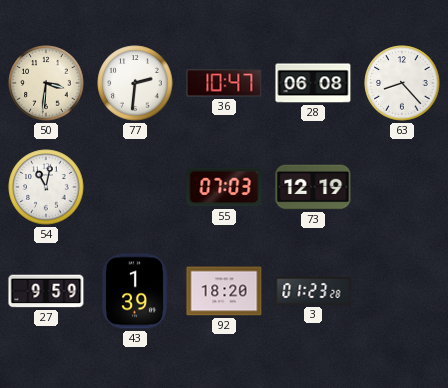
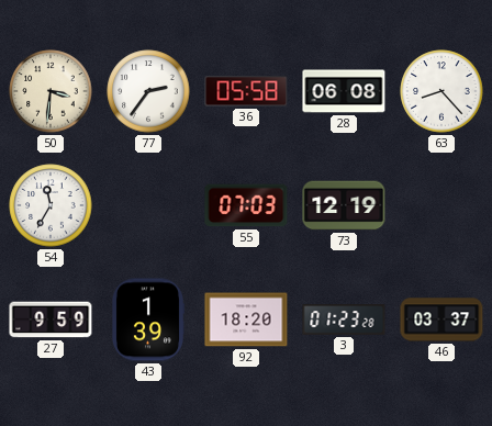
77: 2:31 -> 2:36 (148, 91)
36: 10:47 -> 05:58 (246, 91)
54: 11:02 -> 11:35 (51, 205)
46: none -> 03:37 (441, 319)
